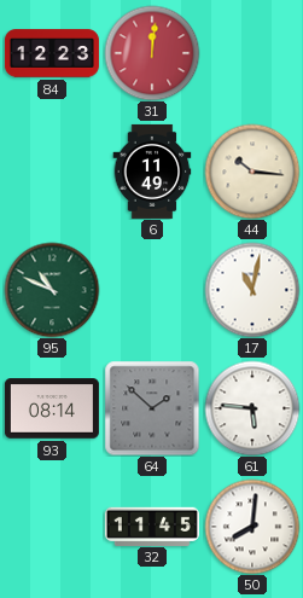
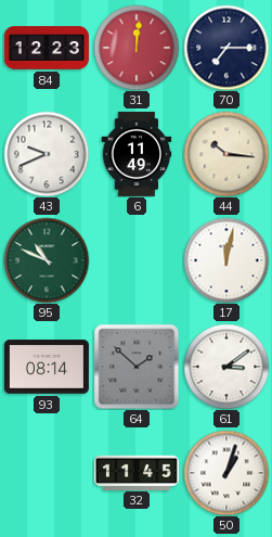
70: none -> 7:15 (226, 48)
43: none -> 9:41 (47, 154)
17: 11:02 -> 12:02 (226, 260)
61: 5:46 -> 3:09 (226, 367)
50: 8:01 -> 1:03 (226, 473)
